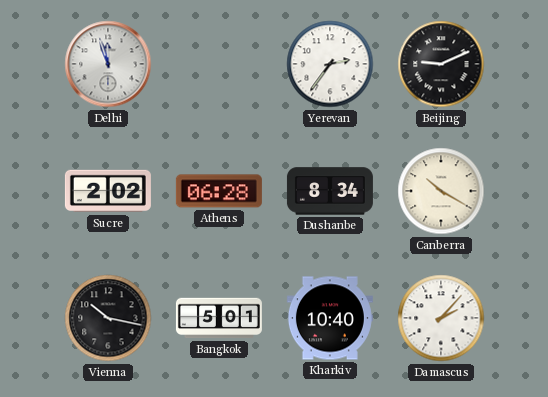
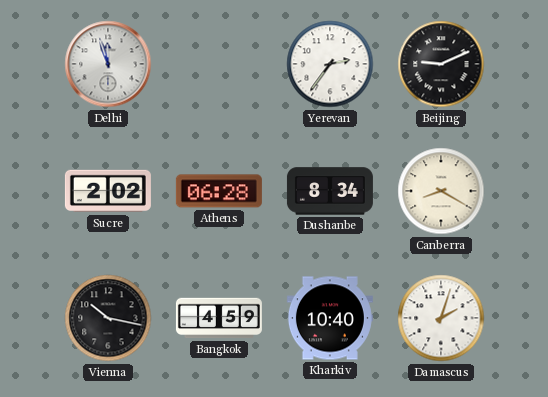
Canberra: 10:20 -> 8:20 (441, 191)
Bangkok: 5:01 -> 4:59 (219, 318)
Damascus: 2:07 -> 2:03 (441, 318)
